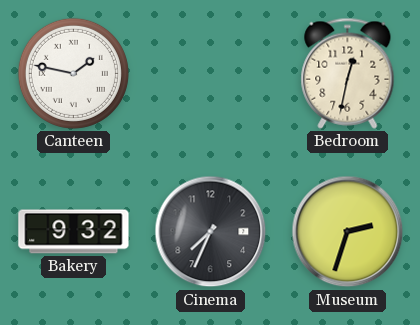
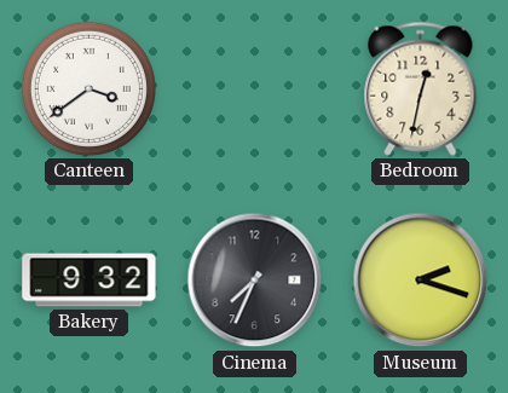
Canteen: 1:47 -> 3:39 (88, 88)
Museum: 2:33 -> 2:18 (421, 281)
